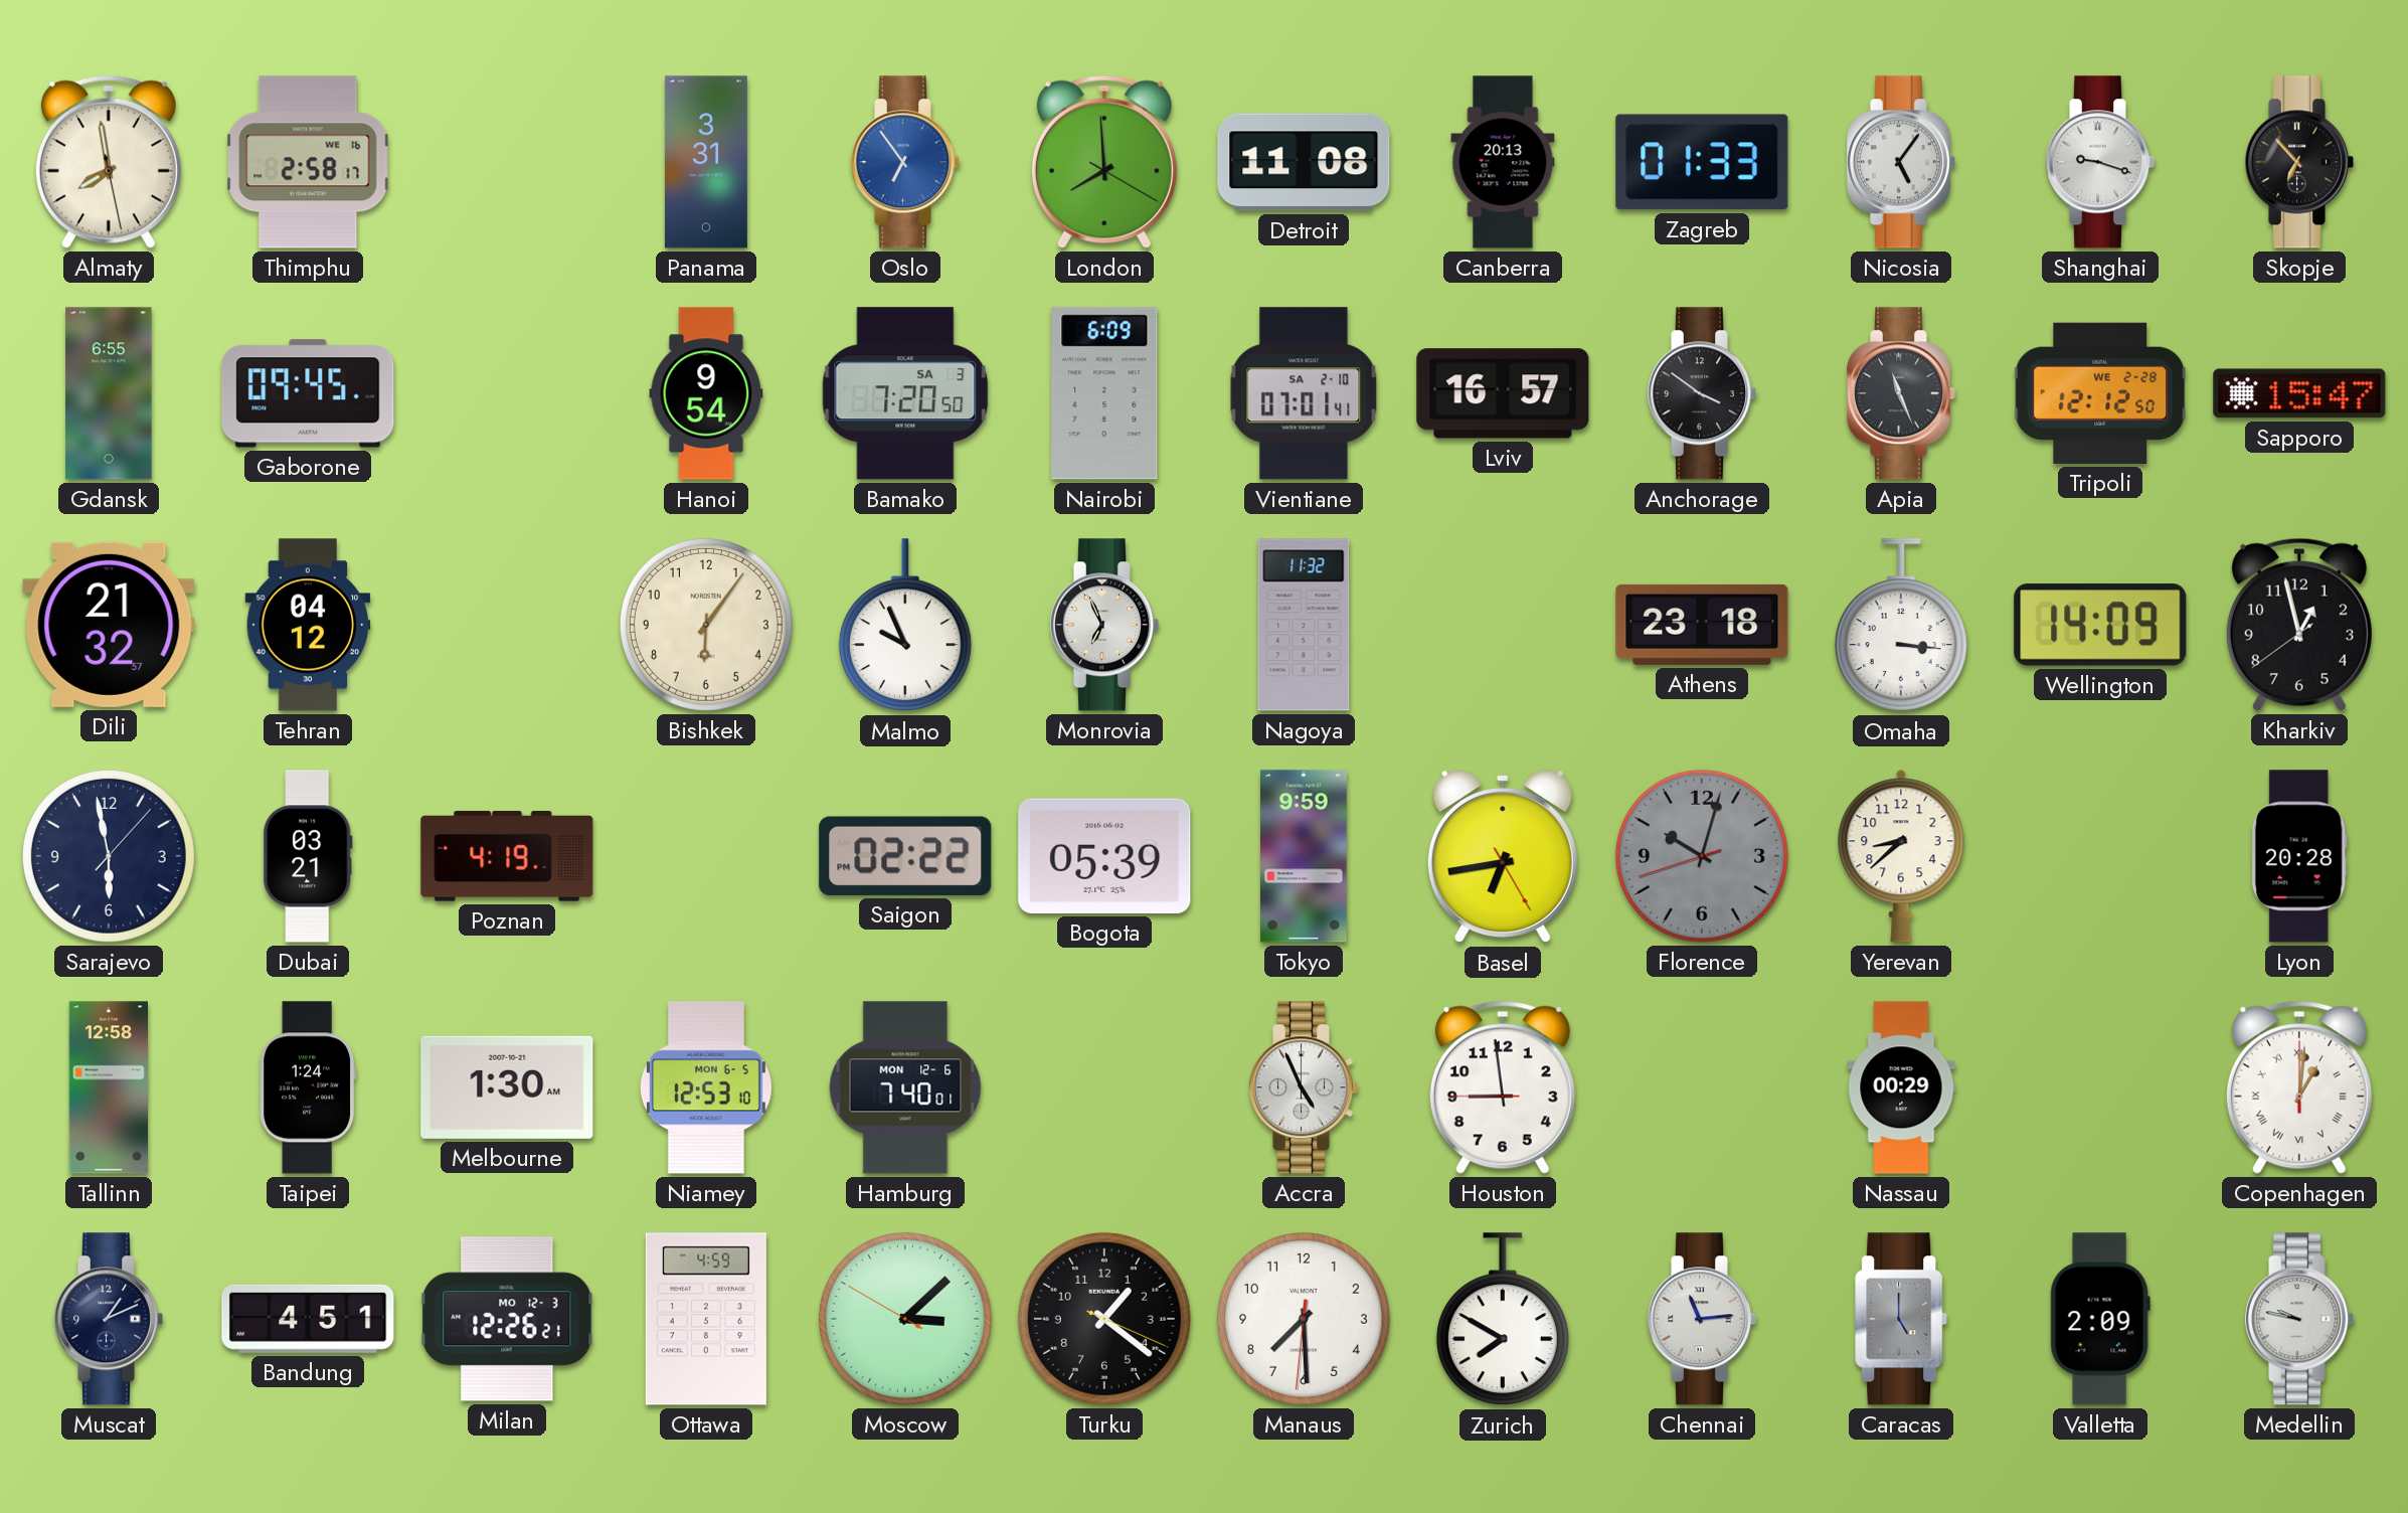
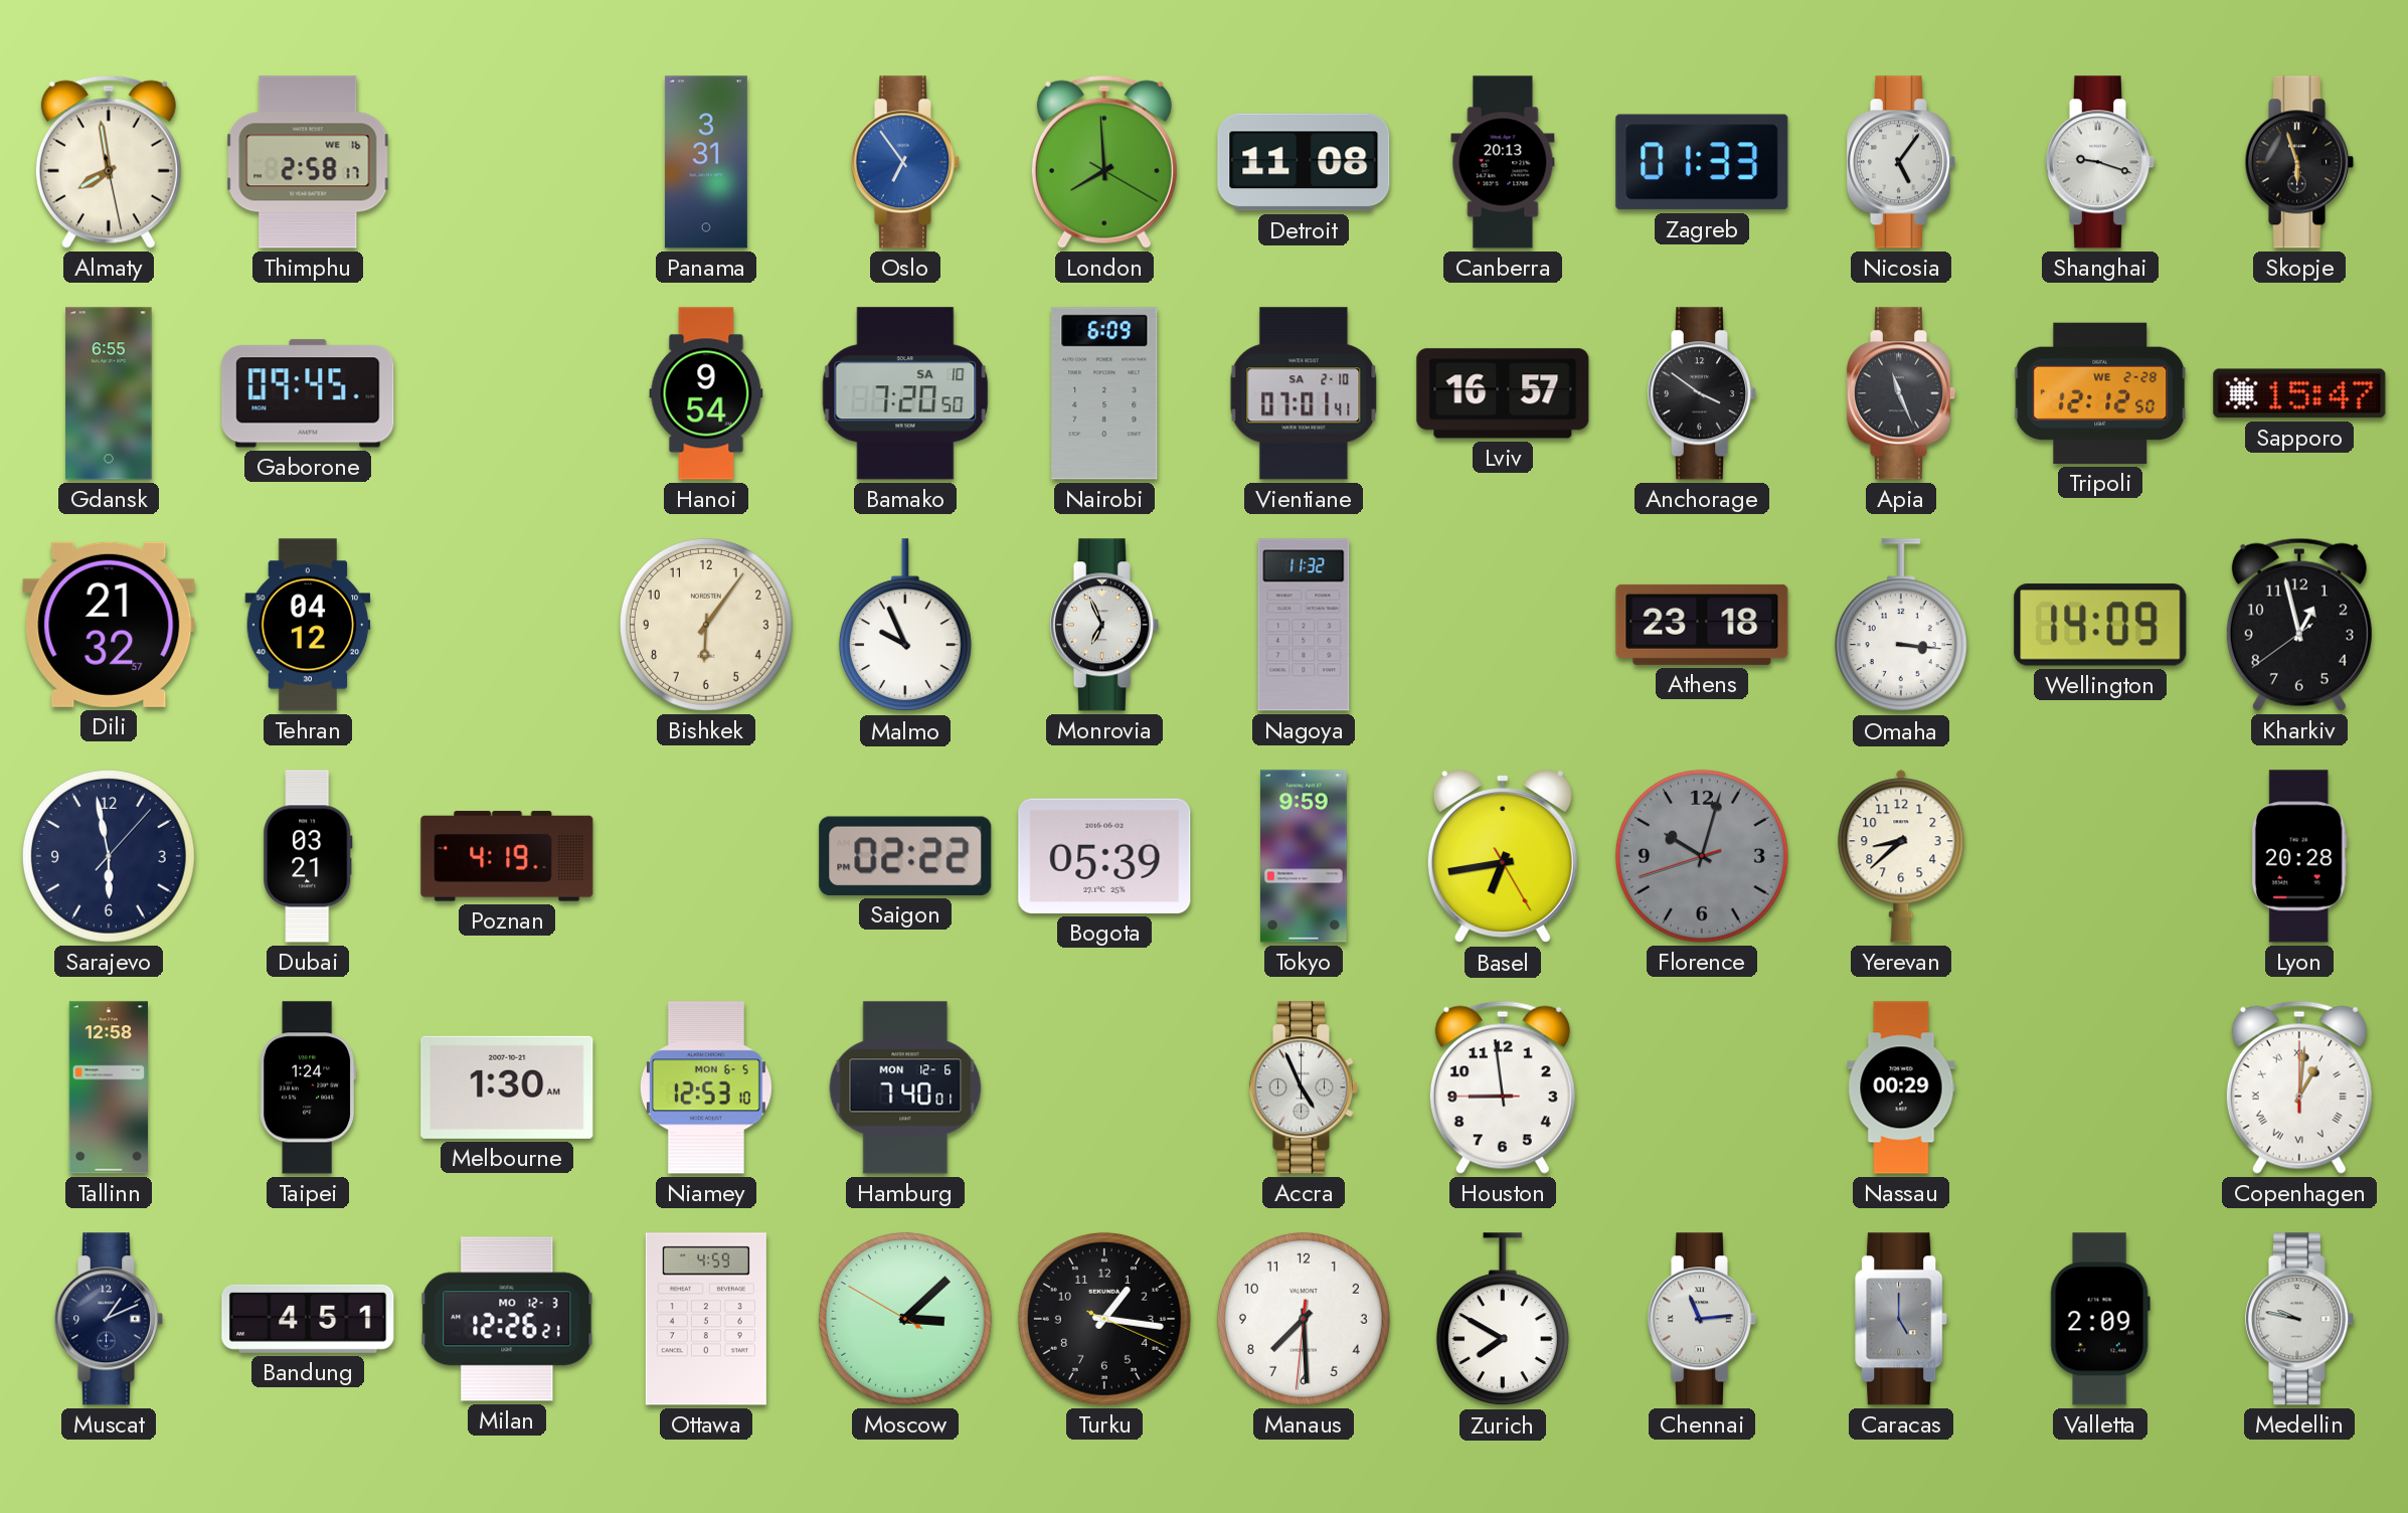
Skopje: 6:53 -> 5:57 (2299, 162)
Bamako date: SA 3 -> SA 10 (905, 393)
Turku: 1:21 -> 1:16 (1104, 1319)
